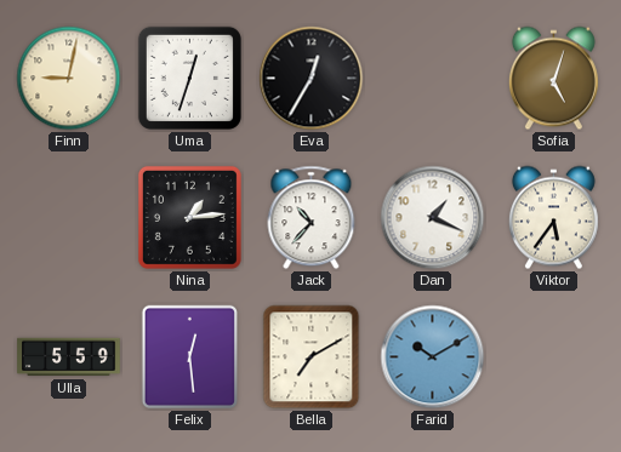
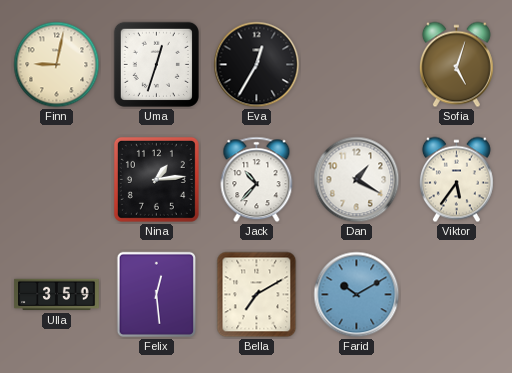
Dan: 1:19 -> 1:20 (357, 180)
Ulla: 5:59 -> 3:59 (57, 295)
